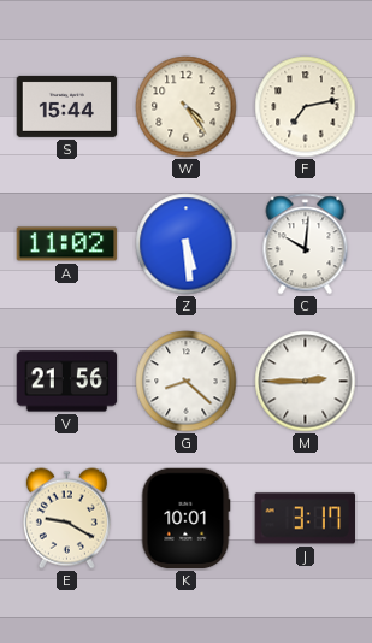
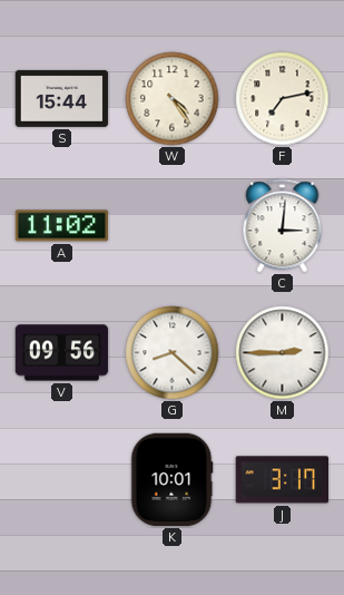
Z: 5:29 -> none (187, 244)
C: 10:01 -> 3:01 (283, 226)
V: 21:56 -> 09:56 (62, 353)
E: 9:20 -> none (66, 519)
